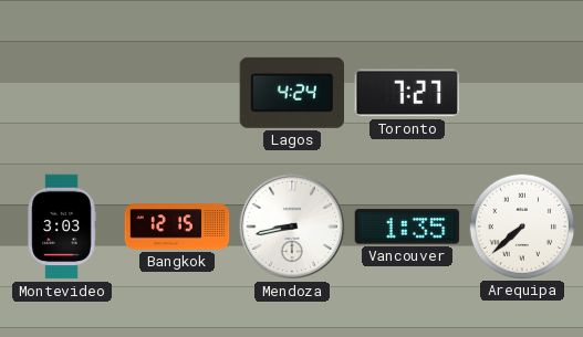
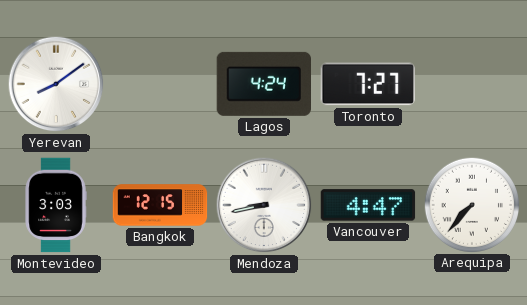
Yerevan: none -> 8:09 (56, 84)
Vancouver: 1:35 -> 4:47 (368, 205)
Arequipa: 7:38 -> 7:37 (471, 204)
